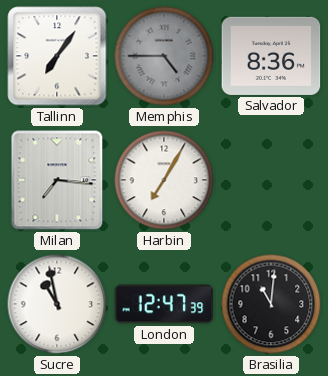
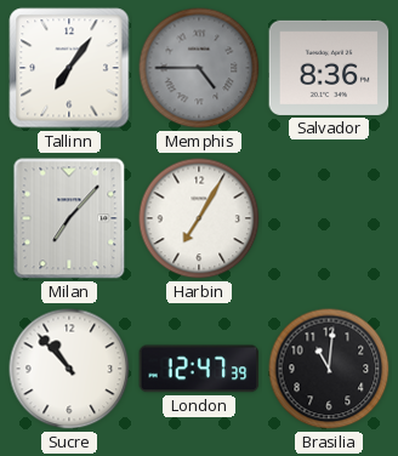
Milan: 7:16 -> 7:07 (69, 218)
Sucre: 10:58 -> 10:53 (69, 369)
